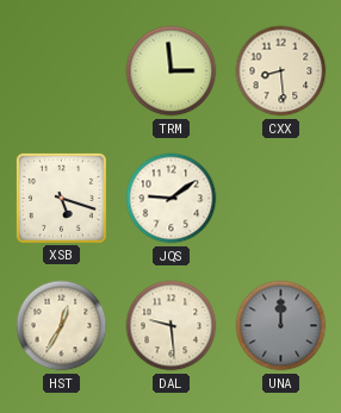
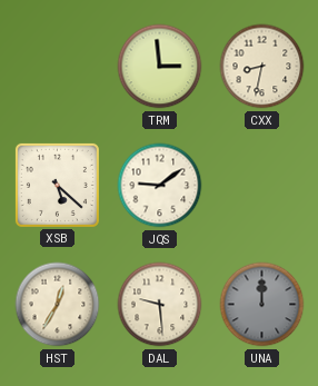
CXX: 8:29 -> 8:32 (262, 67)
XSB: 5:18 -> 5:22 (57, 185)
